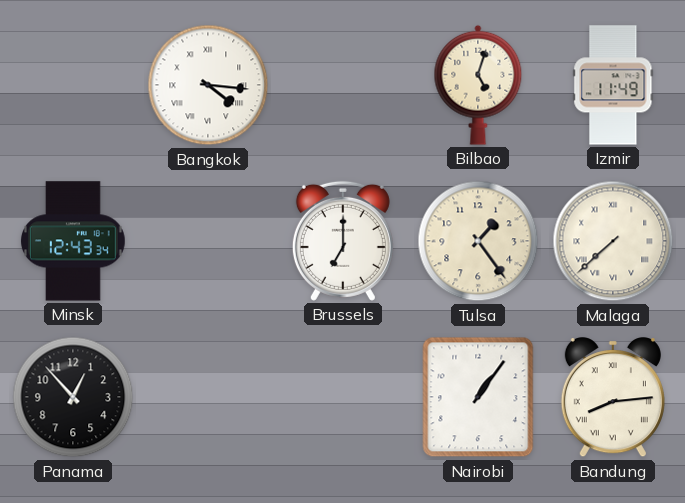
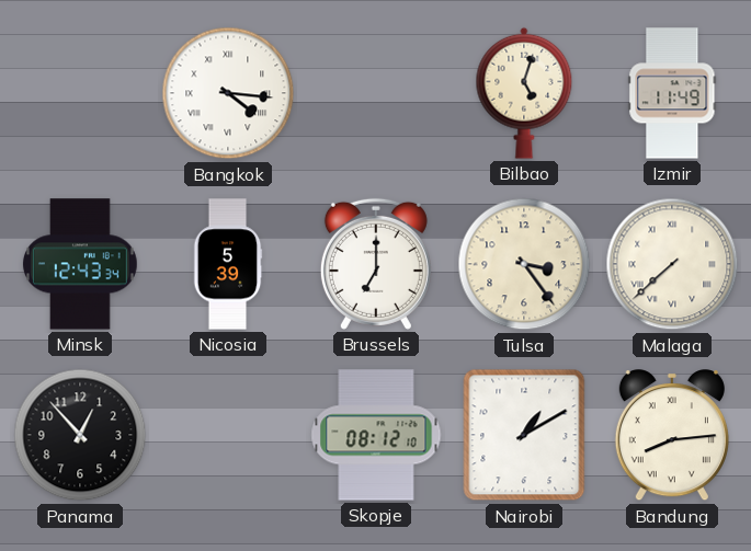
Nicosia: none -> 5:39 (228, 264)
Tulsa: 1:24 -> 3:24 (524, 264)
Skopje: none -> 08:12 (376, 435)
Nairobi: 1:06 -> 1:10 (524, 435)
